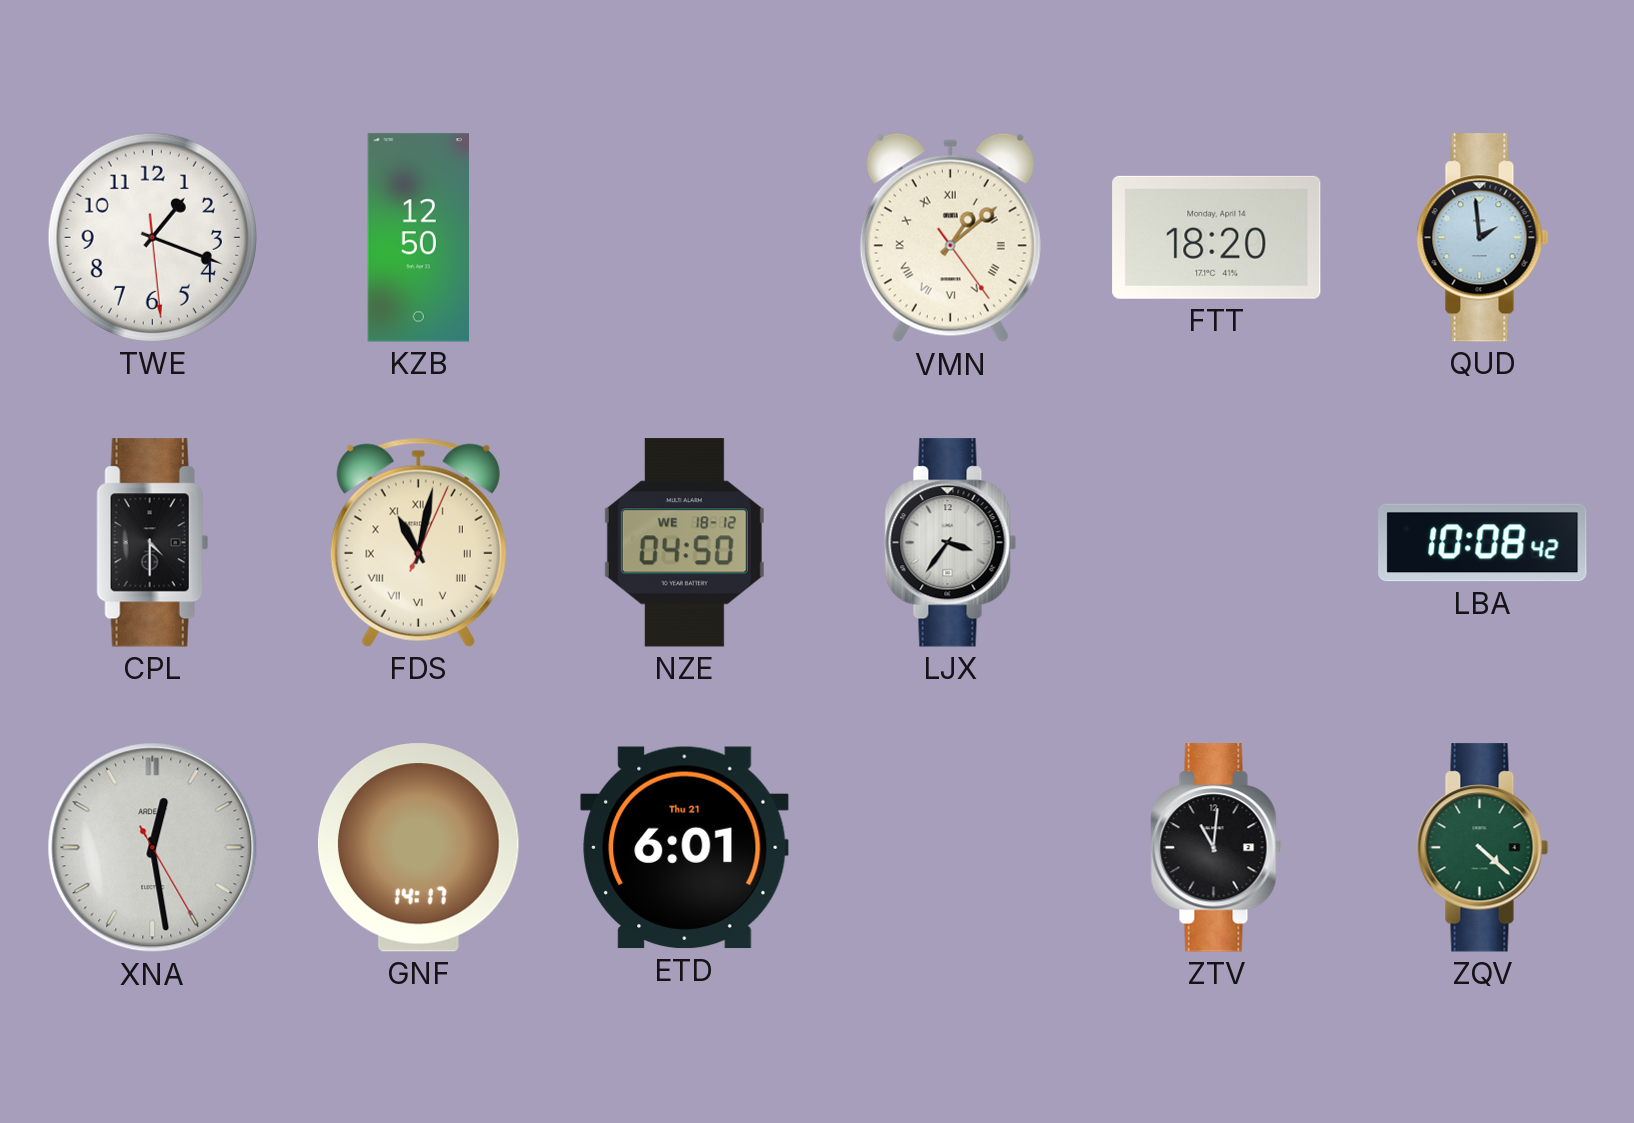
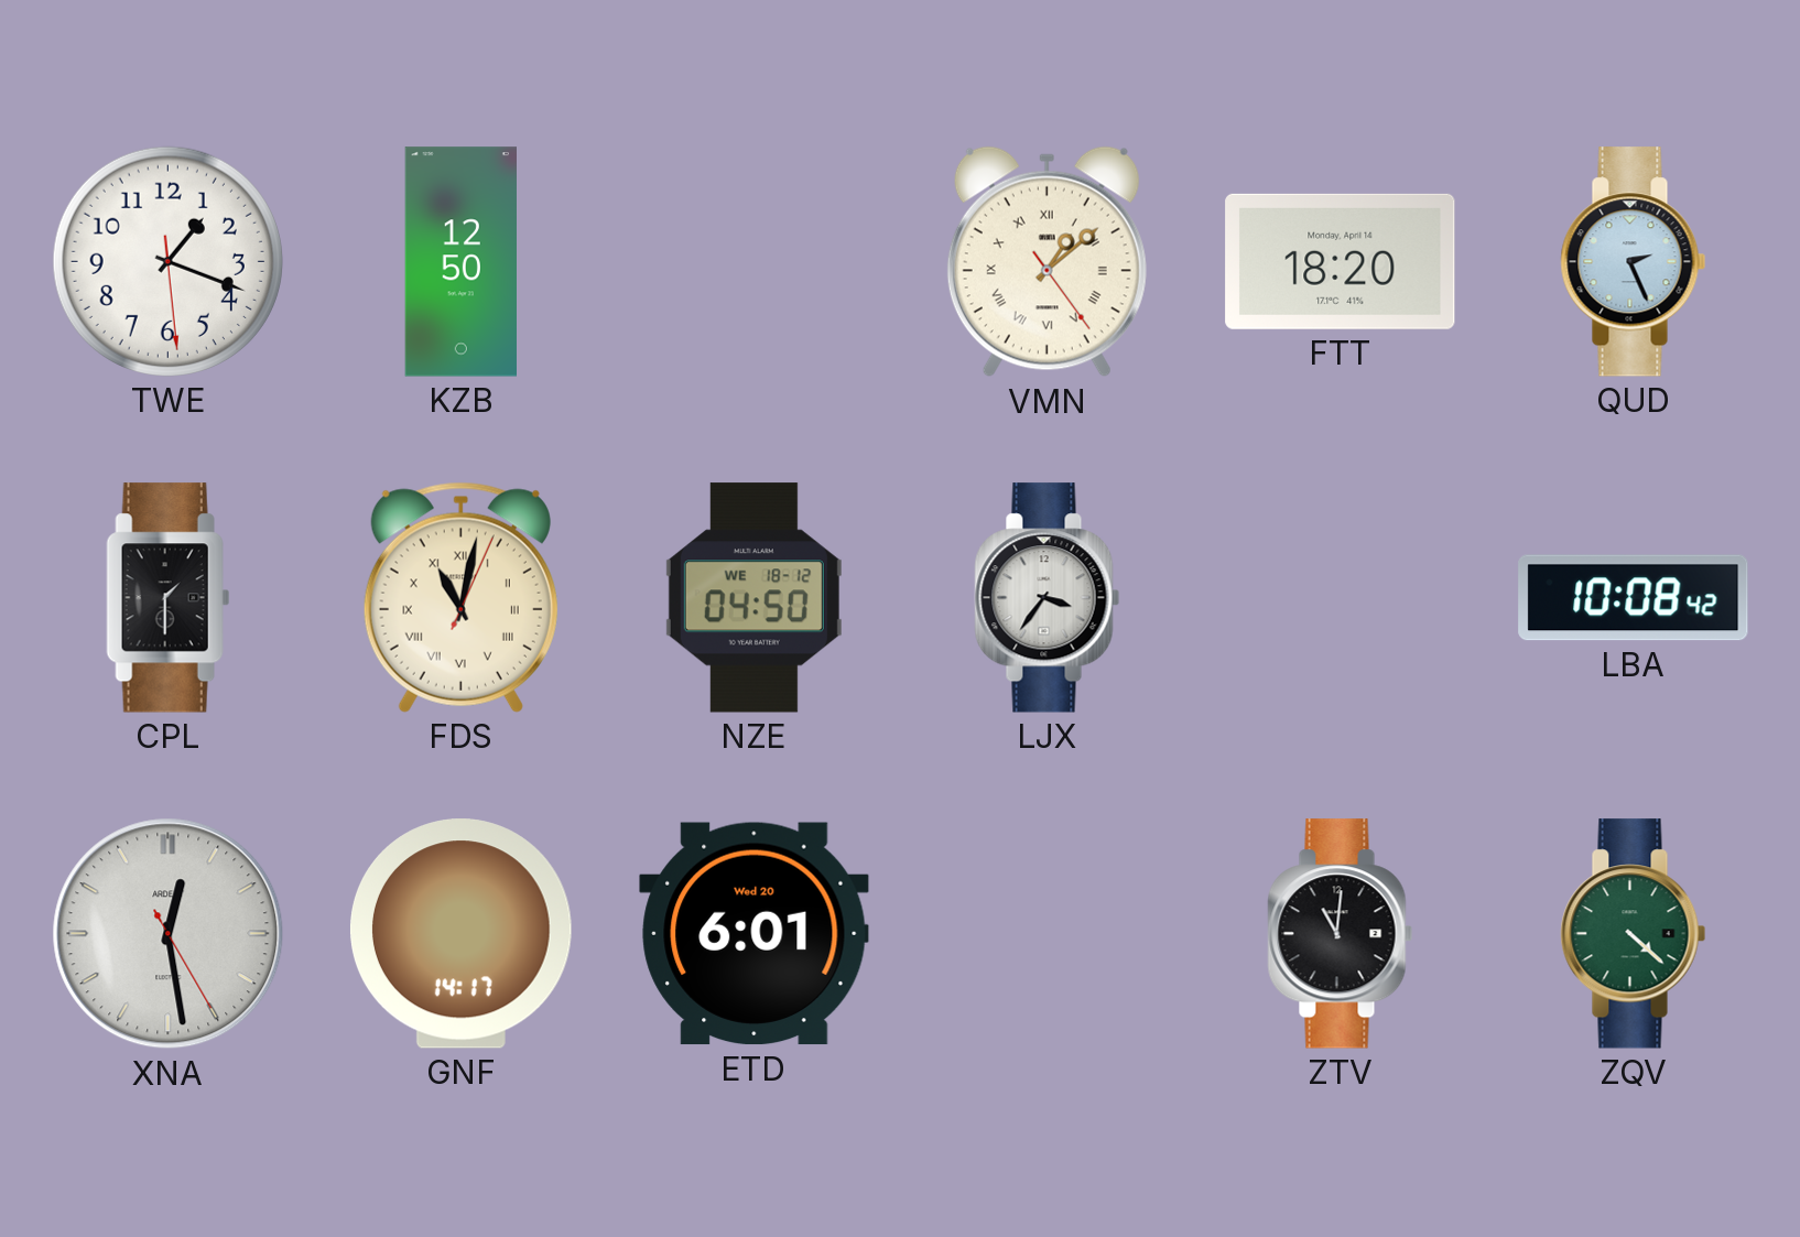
QUD: 1:59 -> 2:26 (1634, 262)
CPL: 4:30 -> 1:30 (169, 598)
ETD date: Thu 21 -> Wed 20 (755, 934)
